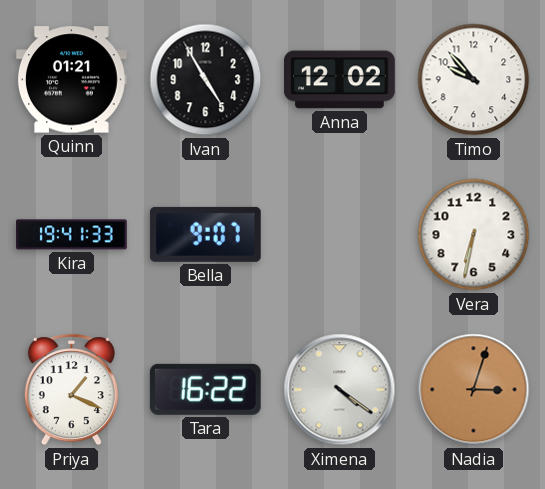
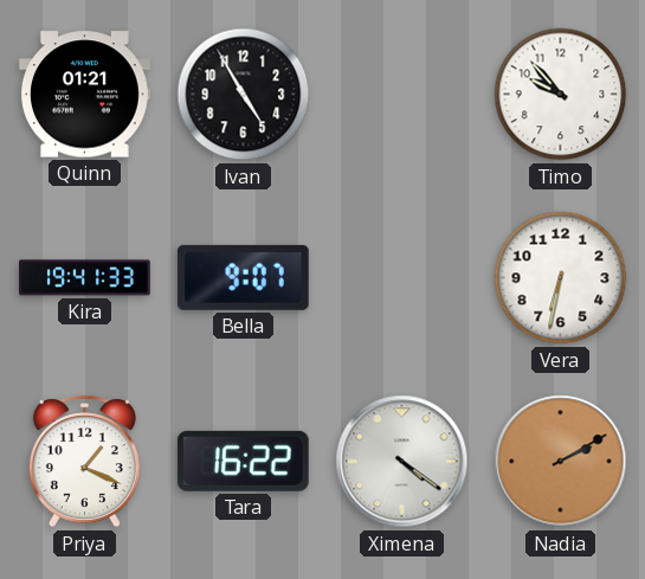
Anna: 12:02 -> none (340, 80)
Nadia: 3:03 -> 2:10 (561, 462)
